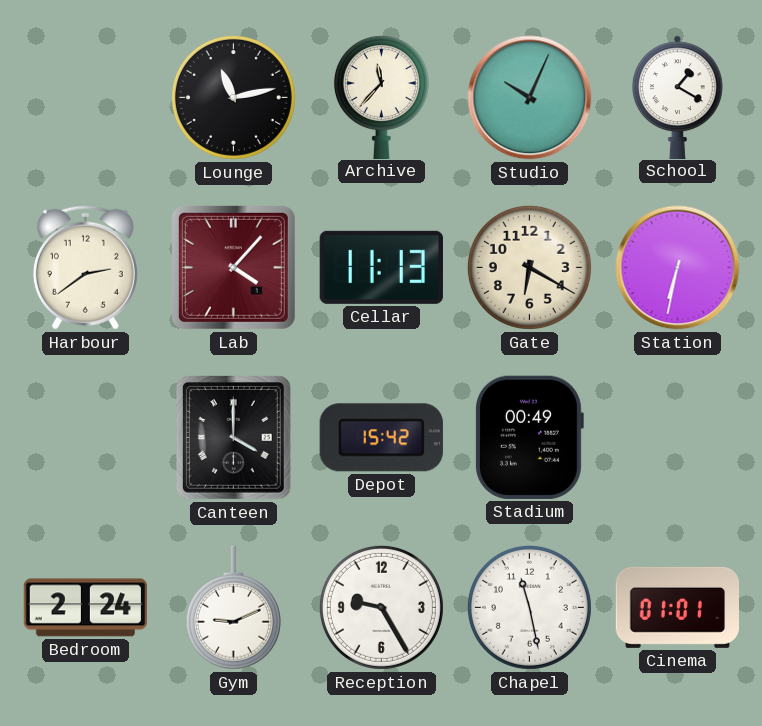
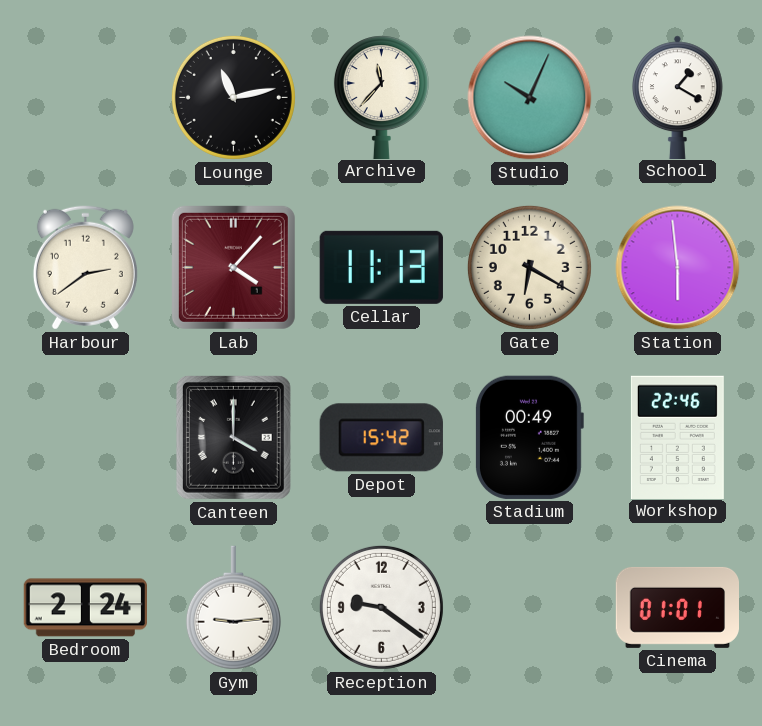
Station: 6:32 -> 5:59 (678, 268)
Workshop: none -> 22:46 (677, 437)
Gym: 9:11 -> 9:14 (233, 608)
Reception: 9:25 -> 9:21 (381, 607)
Chapel: 11:28 -> none (529, 607)
